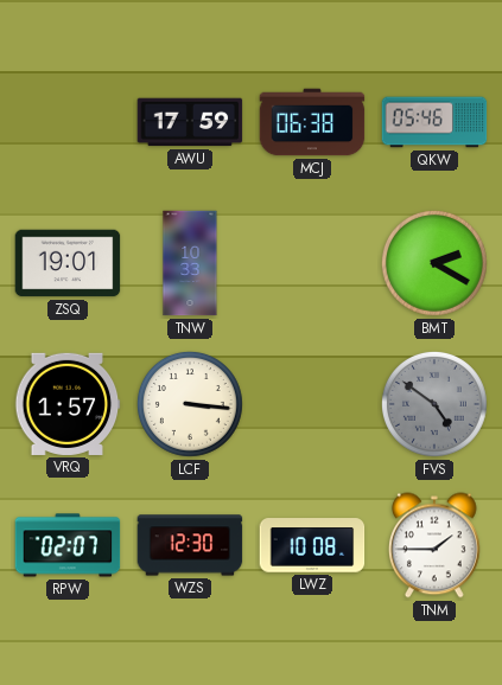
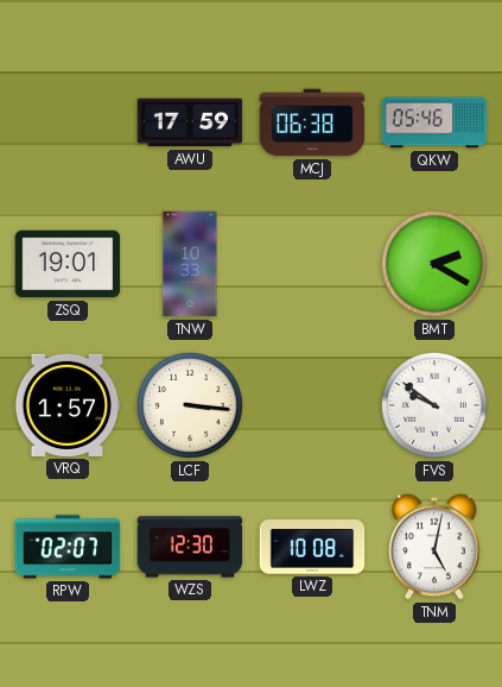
FVS: 4:51 -> 9:51 (434, 405)
FVS dial: grey -> white (434, 405)
TNM: 1:45 -> 5:02 (436, 547)
